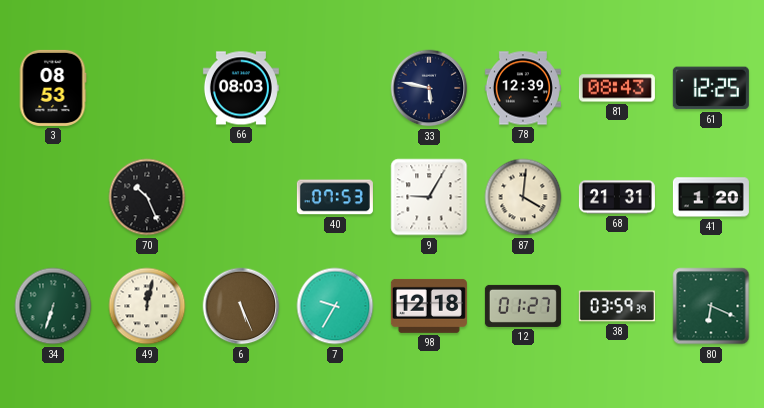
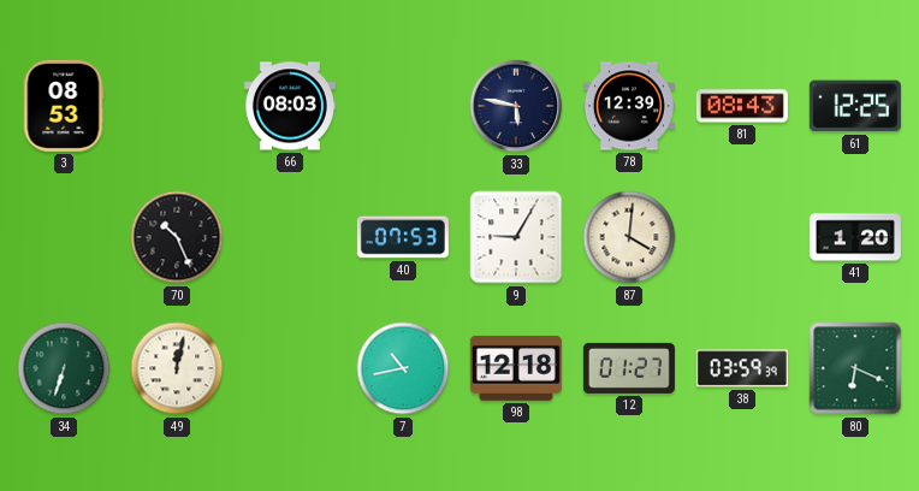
68: 21:31 -> none (617, 197)
6: 5:26 -> none (241, 306)
7: 9:35 -> 10:43 (403, 368)
